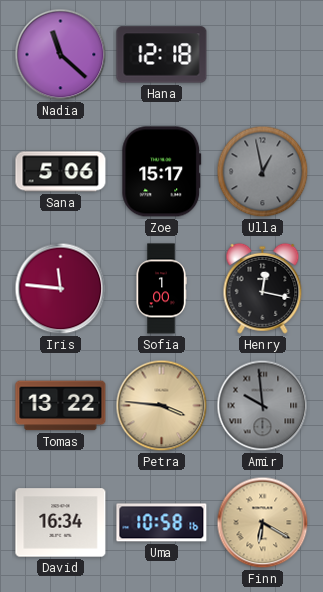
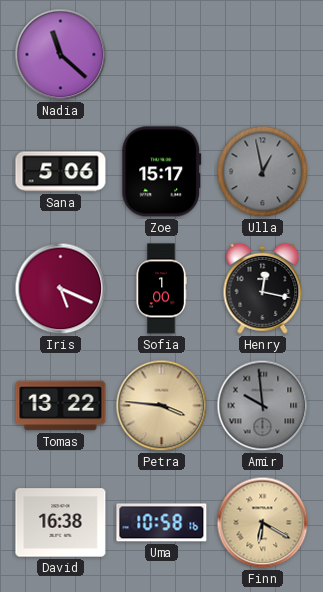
Hana: 12:18 -> none (162, 55)
Iris: 11:46 -> 5:19 (61, 289)
David: 16:34 -> 16:38 (61, 523)
